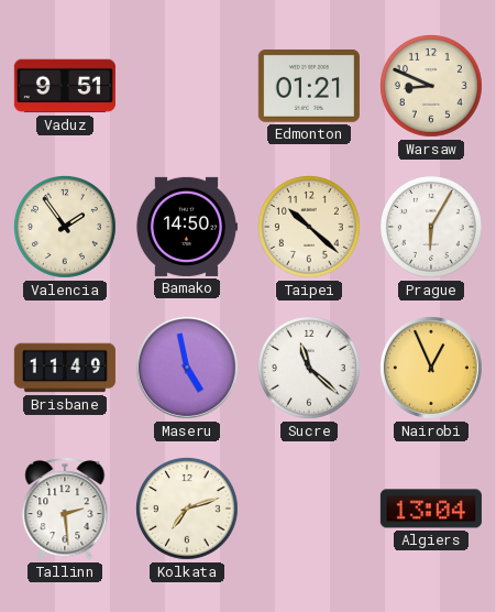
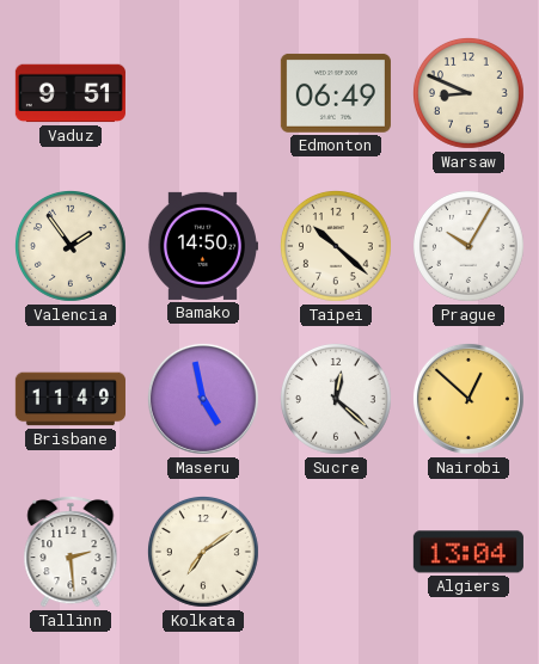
Edmonton: 01:21 -> 06:49 (336, 93)
Prague: 6:05 -> 10:05 (468, 246)
Sucre: 11:22 -> 12:22 (336, 399)
Nairobi: 12:56 -> 12:52 (468, 399)
Kolkata: 7:12 -> 7:09 (203, 552)
